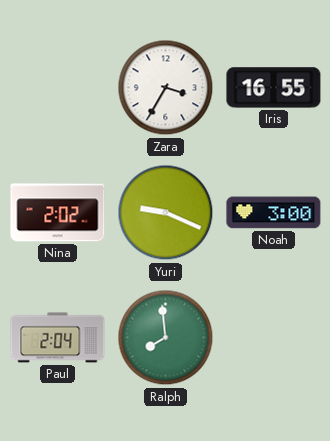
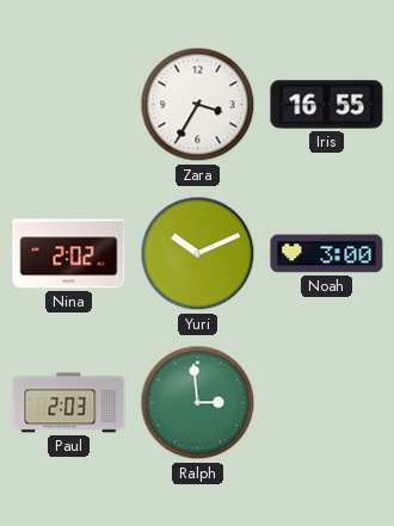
Yuri: 9:19 -> 10:11 (198, 254)
Paul: 2:04 -> 2:03 (69, 403)
Ralph: 7:59 -> 2:59 (198, 403)
